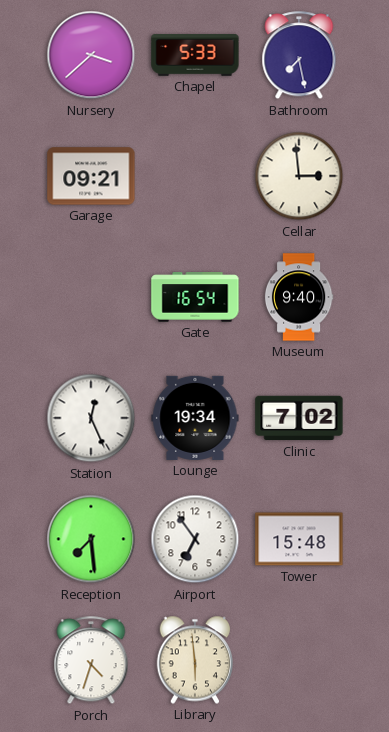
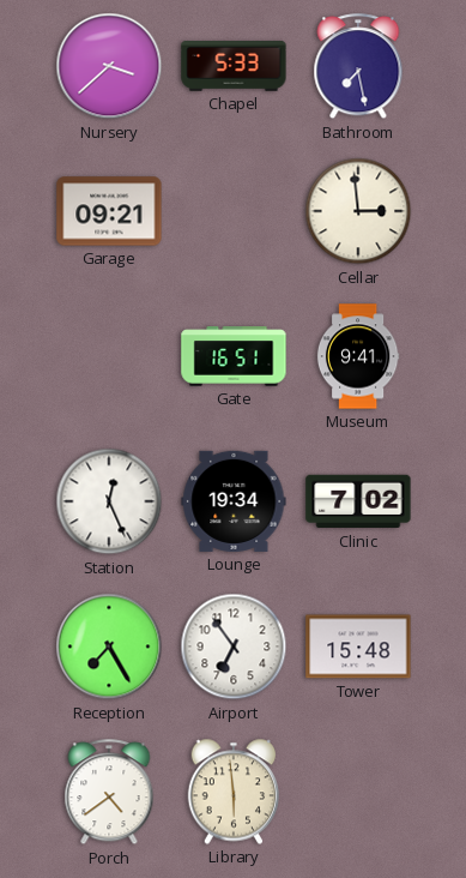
Gate: 16:54 -> 16:51 (234, 356)
Museum: 9:40 -> 9:41 (358, 356)
Reception: 7:29 -> 7:25 (109, 647)
Porch: 4:33 -> 4:39 (109, 793)
